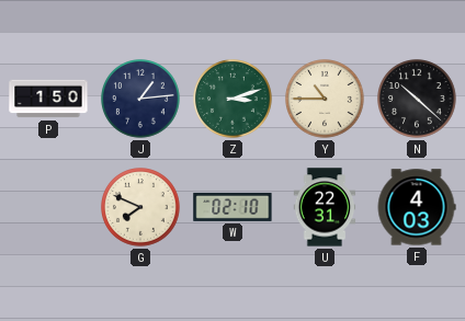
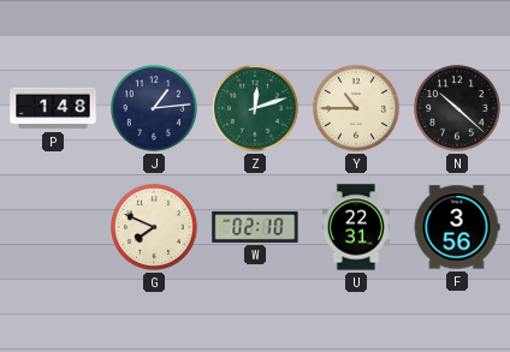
P: 1:50 -> 1:48 (53, 108)
Z: 3:12 -> 12:12 (256, 109)
F: 4:03 -> 3:56 (457, 227)
